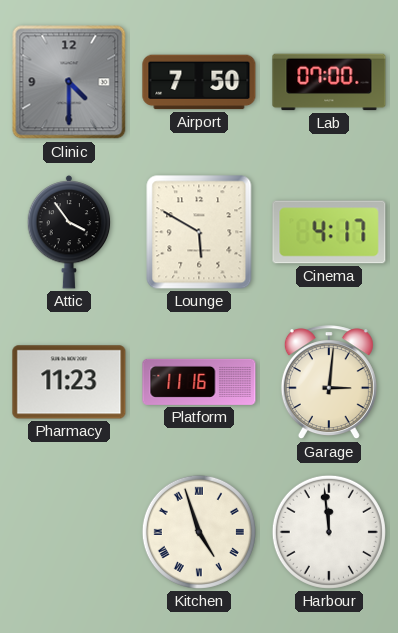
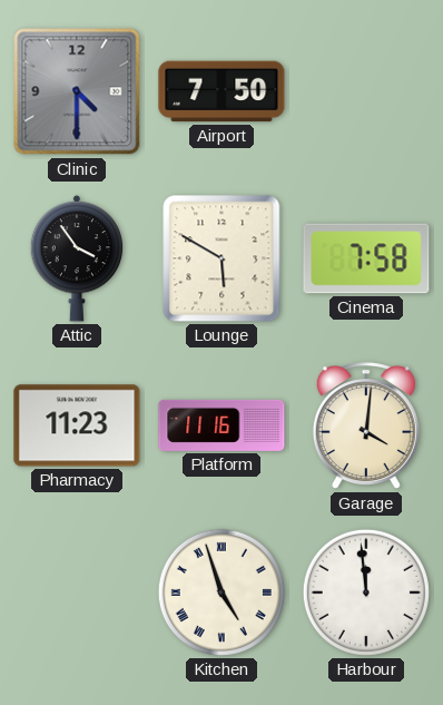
Lab: 07:00 -> none (329, 82)
Cinema: 4:17 -> 7:58 (366, 258)
Garage: 3:01 -> 4:01 (366, 427)
